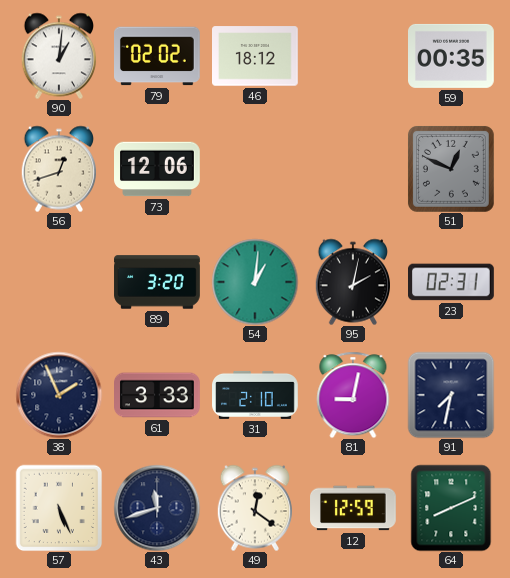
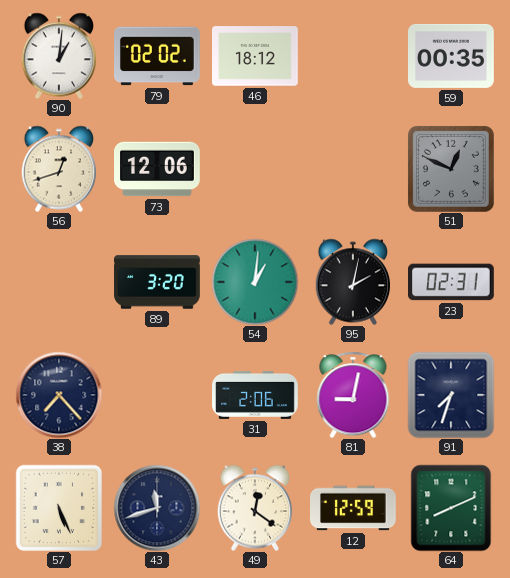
38: 1:56 -> 7:23 (59, 395)
61: 3:33 -> none (158, 395)
31: 2:10 -> 2:06 (255, 395)
91: 7:32 -> 7:33 (451, 395)
